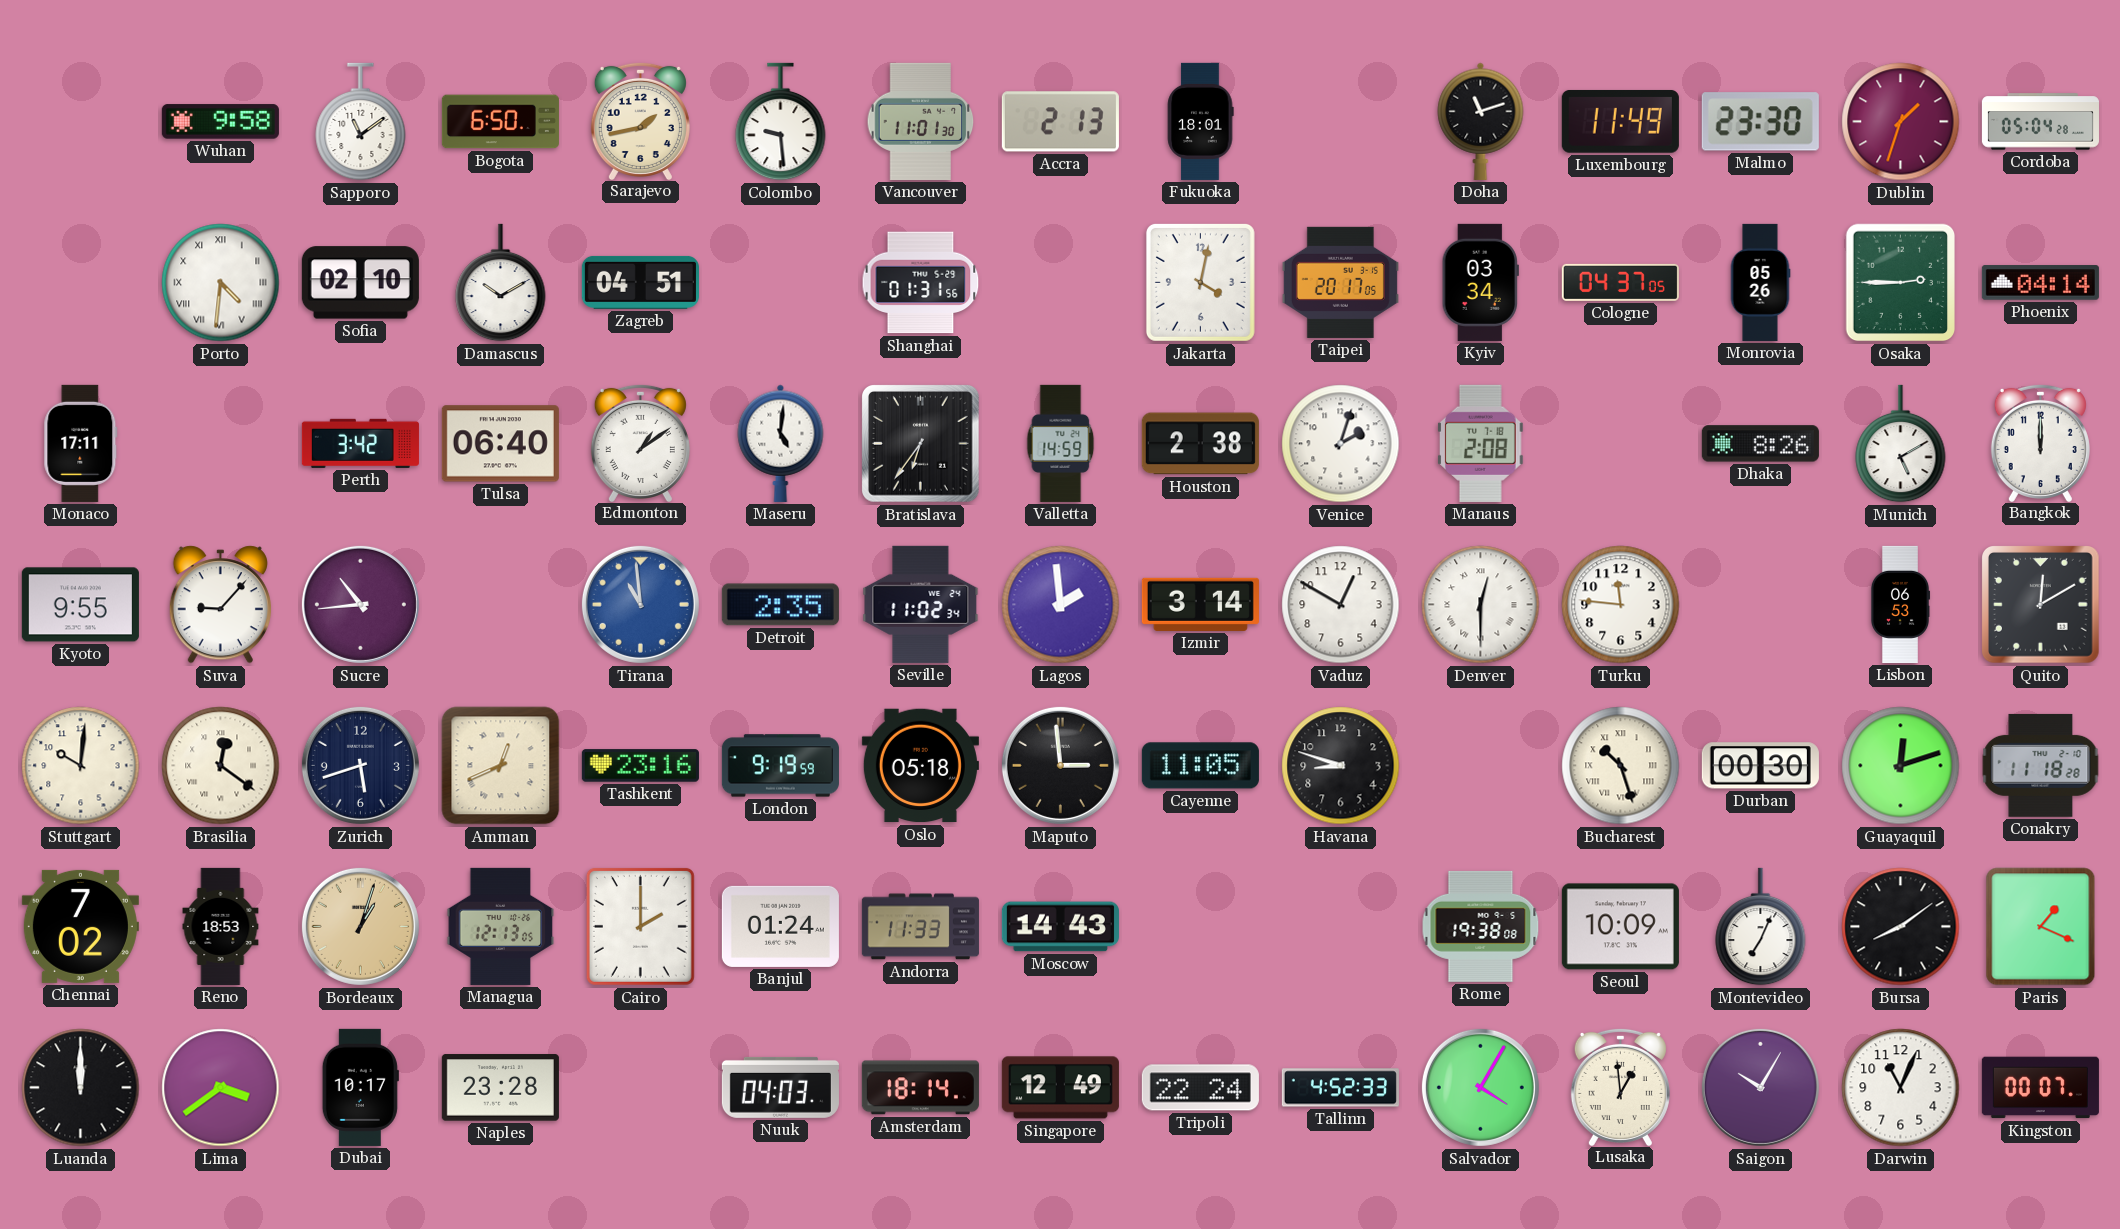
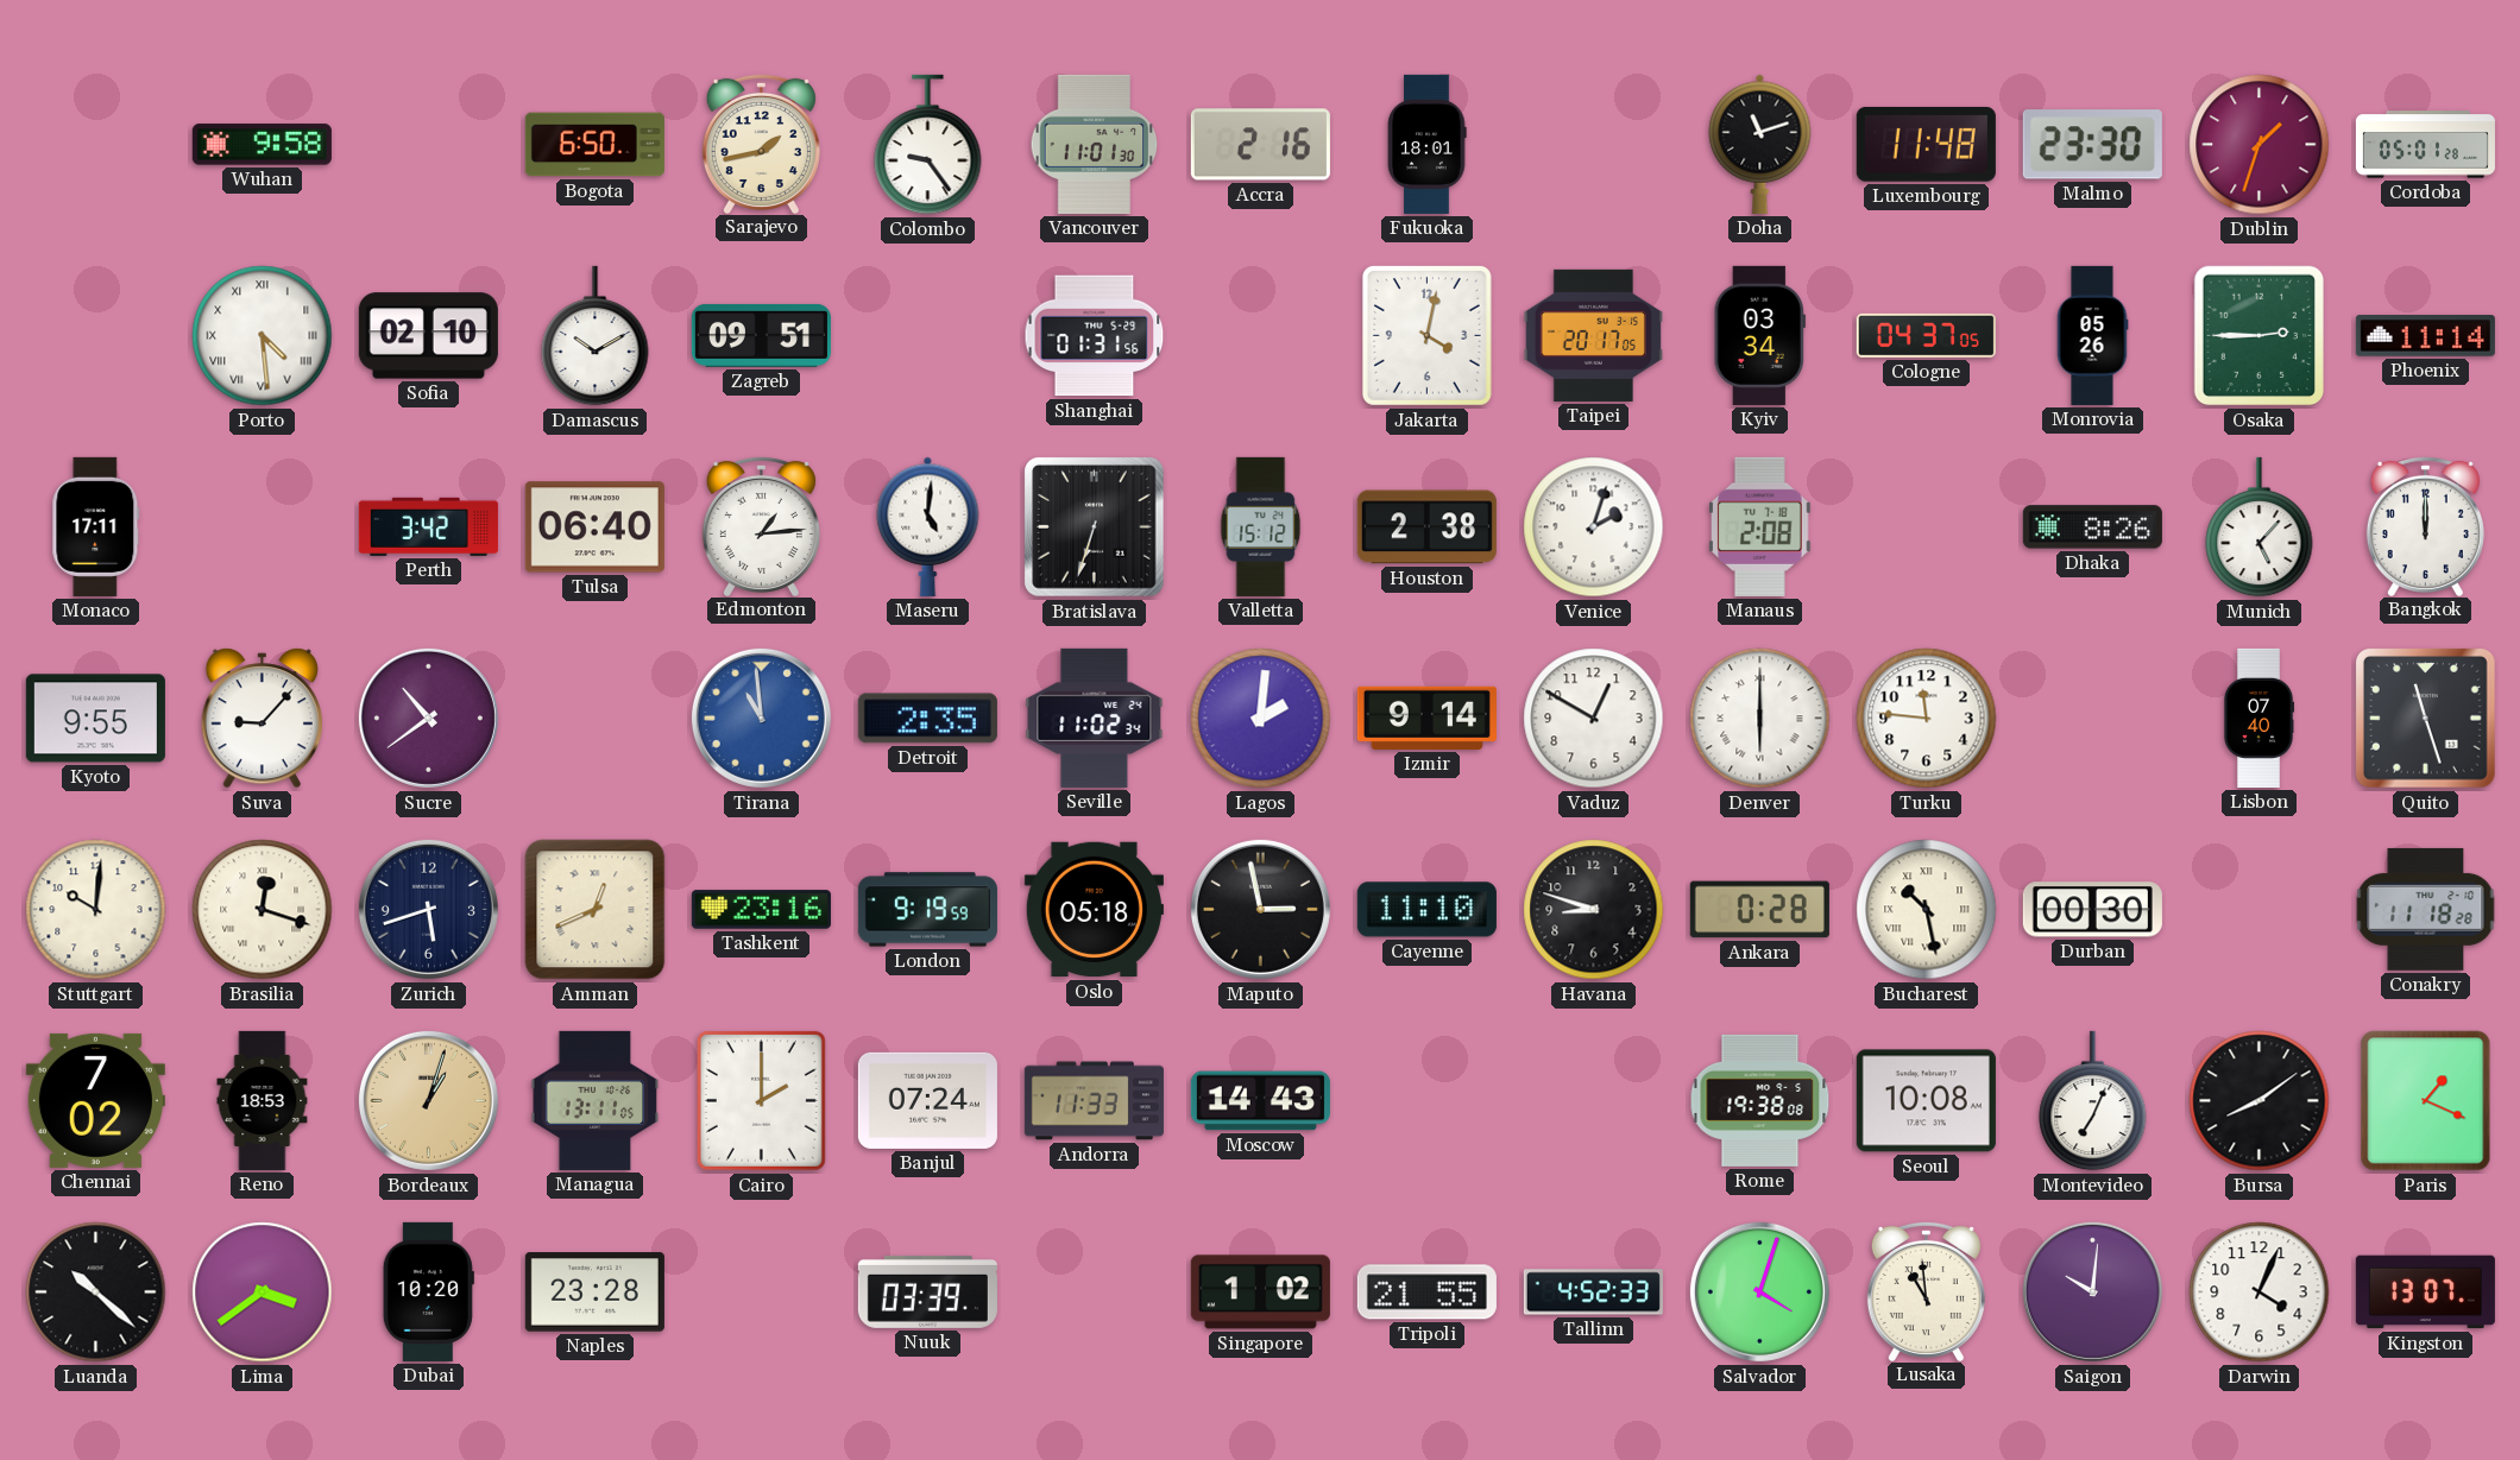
Sapporo: 11:09 -> none (361, 122)
Colombo: 9:29 -> 9:24 (928, 145)
Accra: 2:13 -> 2:16 (1260, 145)
Luxembourg: 11:49 -> 11:48 (1926, 144)
Cordoba: 05:04 -> 05:01 (2425, 145)
Porto: 4:31 -> 4:29 (263, 336)
Zagreb: 04:51 -> 09:51 (761, 335)
Phoenix: 04:14 -> 11:14 (2425, 336)
Edmonton: 1:09 -> 1:14 (761, 525)
Bratislava: 6:36 -> 6:33 (1095, 527)
Valletta: 14:59 -> 15:12 (1261, 526)
Munich: 5:10 -> 5:07 (2260, 527)
Sucre: 10:44 -> 10:39 (428, 718)
Lagos: 1:59 -> 2:01 (1261, 719)
Izmir: 3:14 -> 9:14 (1426, 718)
Denver: 12:30 -> 6:00 (1760, 719)
Lisbon: 06:53 -> 07:40 (2258, 718)
Quito: 12:10 -> 11:27 (2426, 719)
Brasilia: 12:21 -> 12:18 (263, 910)
Maputo: 2:59 -> 2:58 (1260, 909)
Cayenne: 11:05 -> 11:10 (1426, 910)
Ankara: none -> 0:28 (1759, 910)
Bucharest: 10:27 -> 10:28 (1927, 910)
Guayaquil: 12:12 -> none (1901, 766)
Managua: 12:13 -> 13:11 (596, 1100)
Banjul: 01:24 -> 07:24 (927, 1100)
Seoul: 10:09 -> 10:08 (1926, 1101)
Luanda: 12:00 -> 10:22 (96, 1292)
Dubai: 10:17 -> 10:20 (428, 1291)
Nuuk: 04:03 -> 03:39 (927, 1291)
Amsterdam: 18:14 -> none (920, 1088)
Singapore: 12:49 -> 1:02 (1260, 1292)
Tripoli: 22:24 -> 21:55 (1426, 1292)
Salvador: 4:05 -> 4:03 (1759, 1291)
Lusaka: 12:59 -> 10:59 (1926, 1290)
Saigon: 10:05 -> 10:01 (2092, 1291)
Darwin: 11:04 -> 4:04 (2260, 1292)
Kingston: 00:07 -> 13:07 (2425, 1292)
